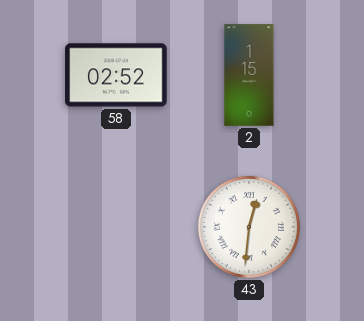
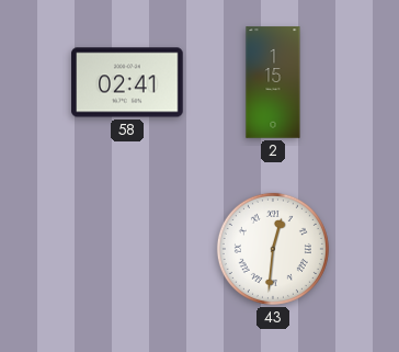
58: 02:52 -> 02:41 (127, 82)
